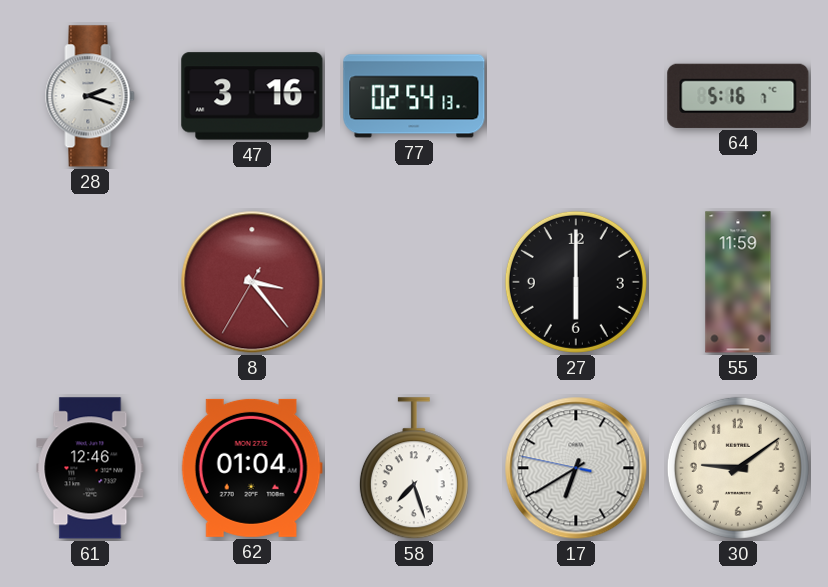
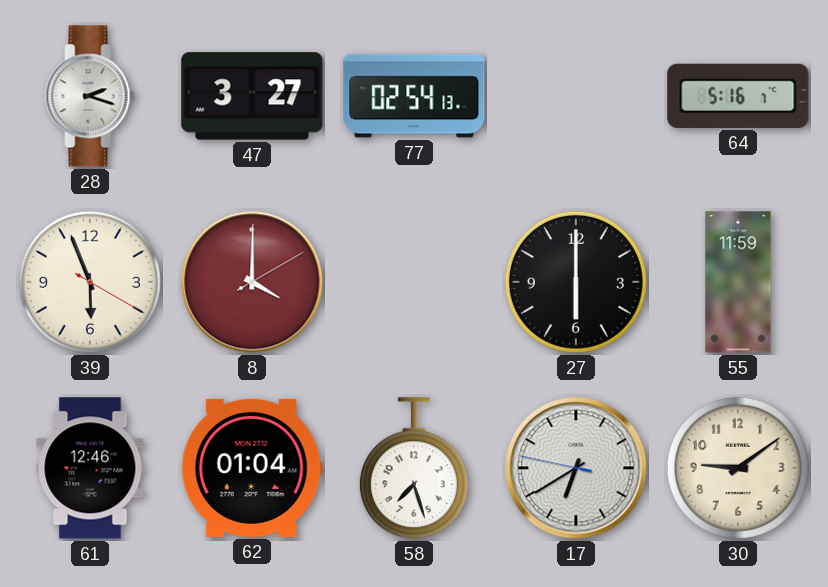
47: 3:16 -> 3:27 (252, 96)
39: none -> 5:56 (90, 282)
8: 3:23 -> 4:00 (252, 282)
